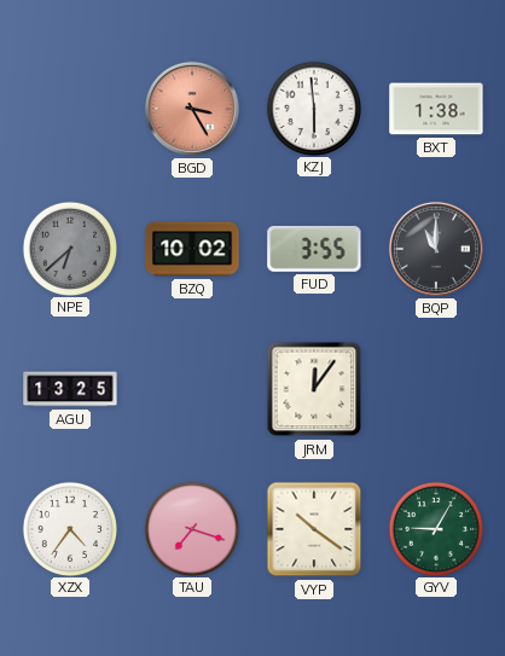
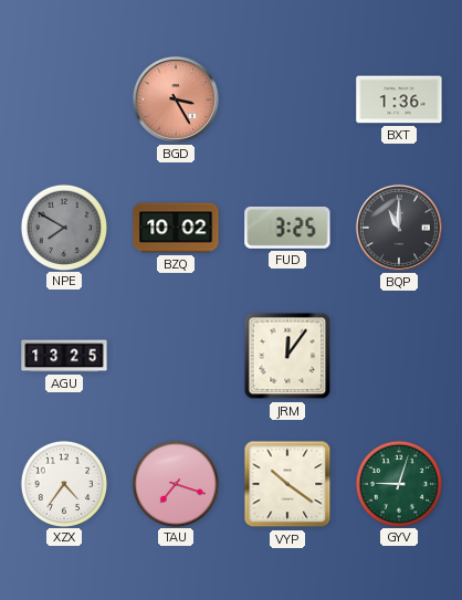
KZJ: 5:59 -> none (313, 108)
BXT: 1:38 -> 1:36 (399, 99)
NPE: 6:38 -> 7:50 (63, 227)
FUD: 3:55 -> 3:25 (287, 228)
GYV: 9:05 -> 9:03 (398, 483)
